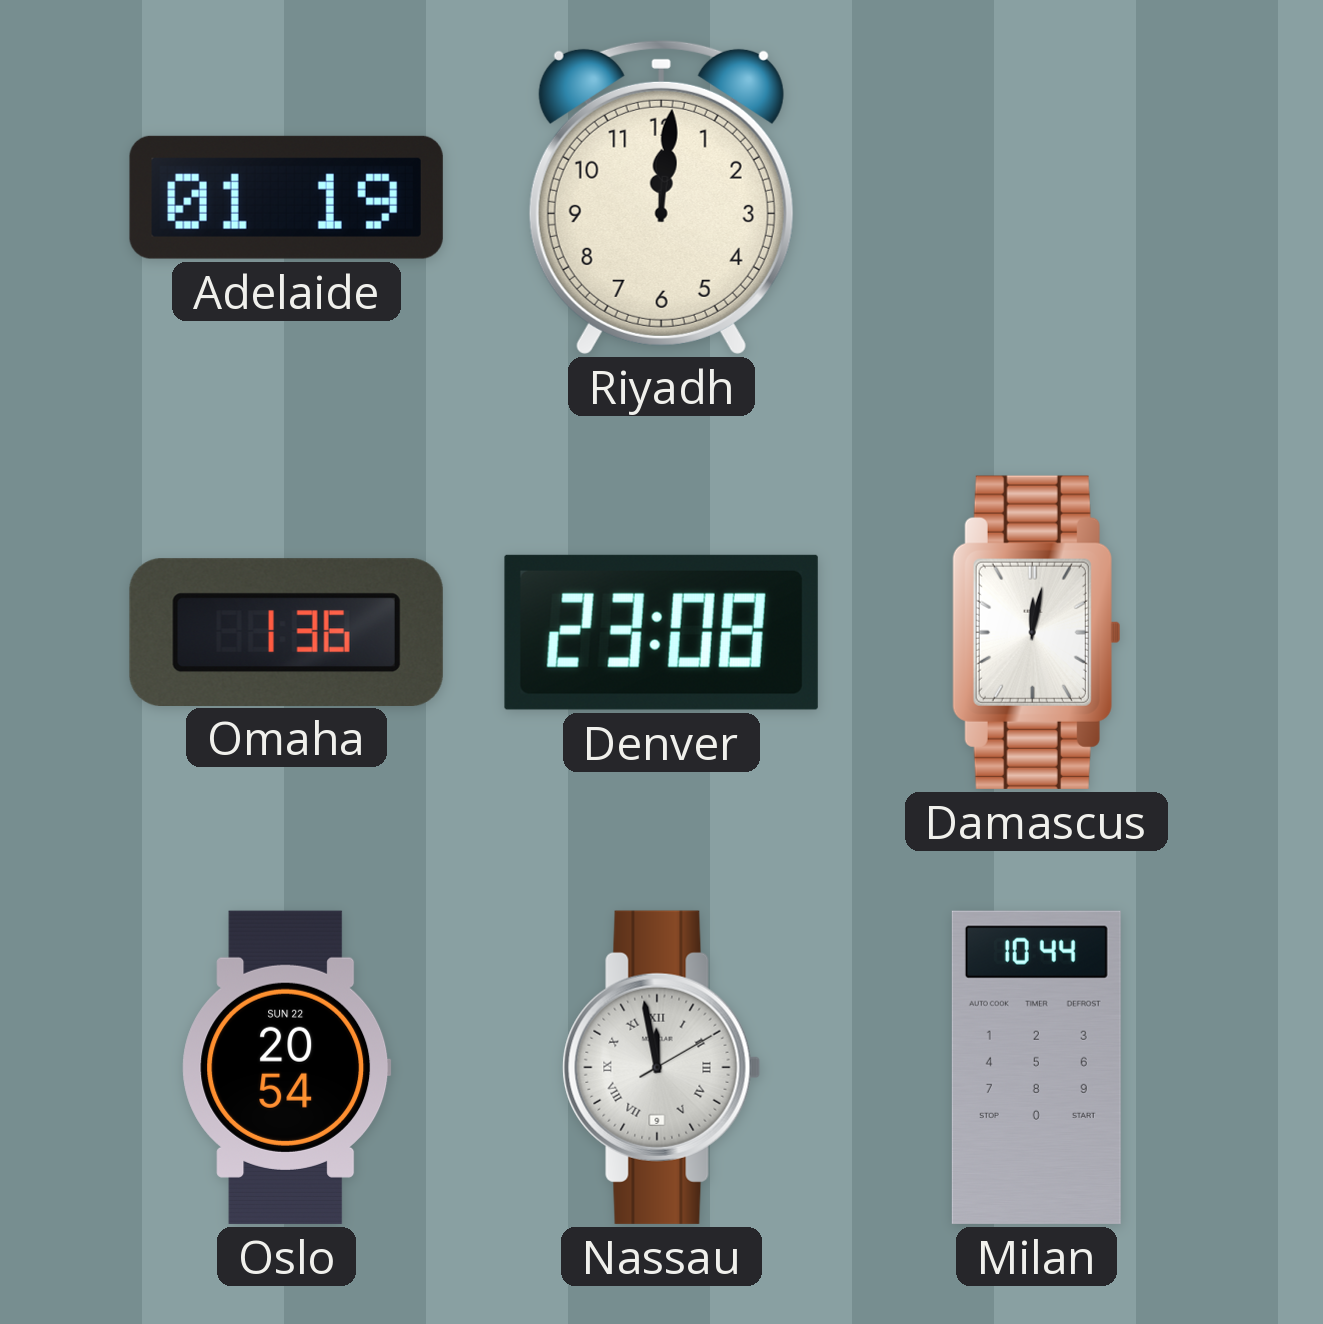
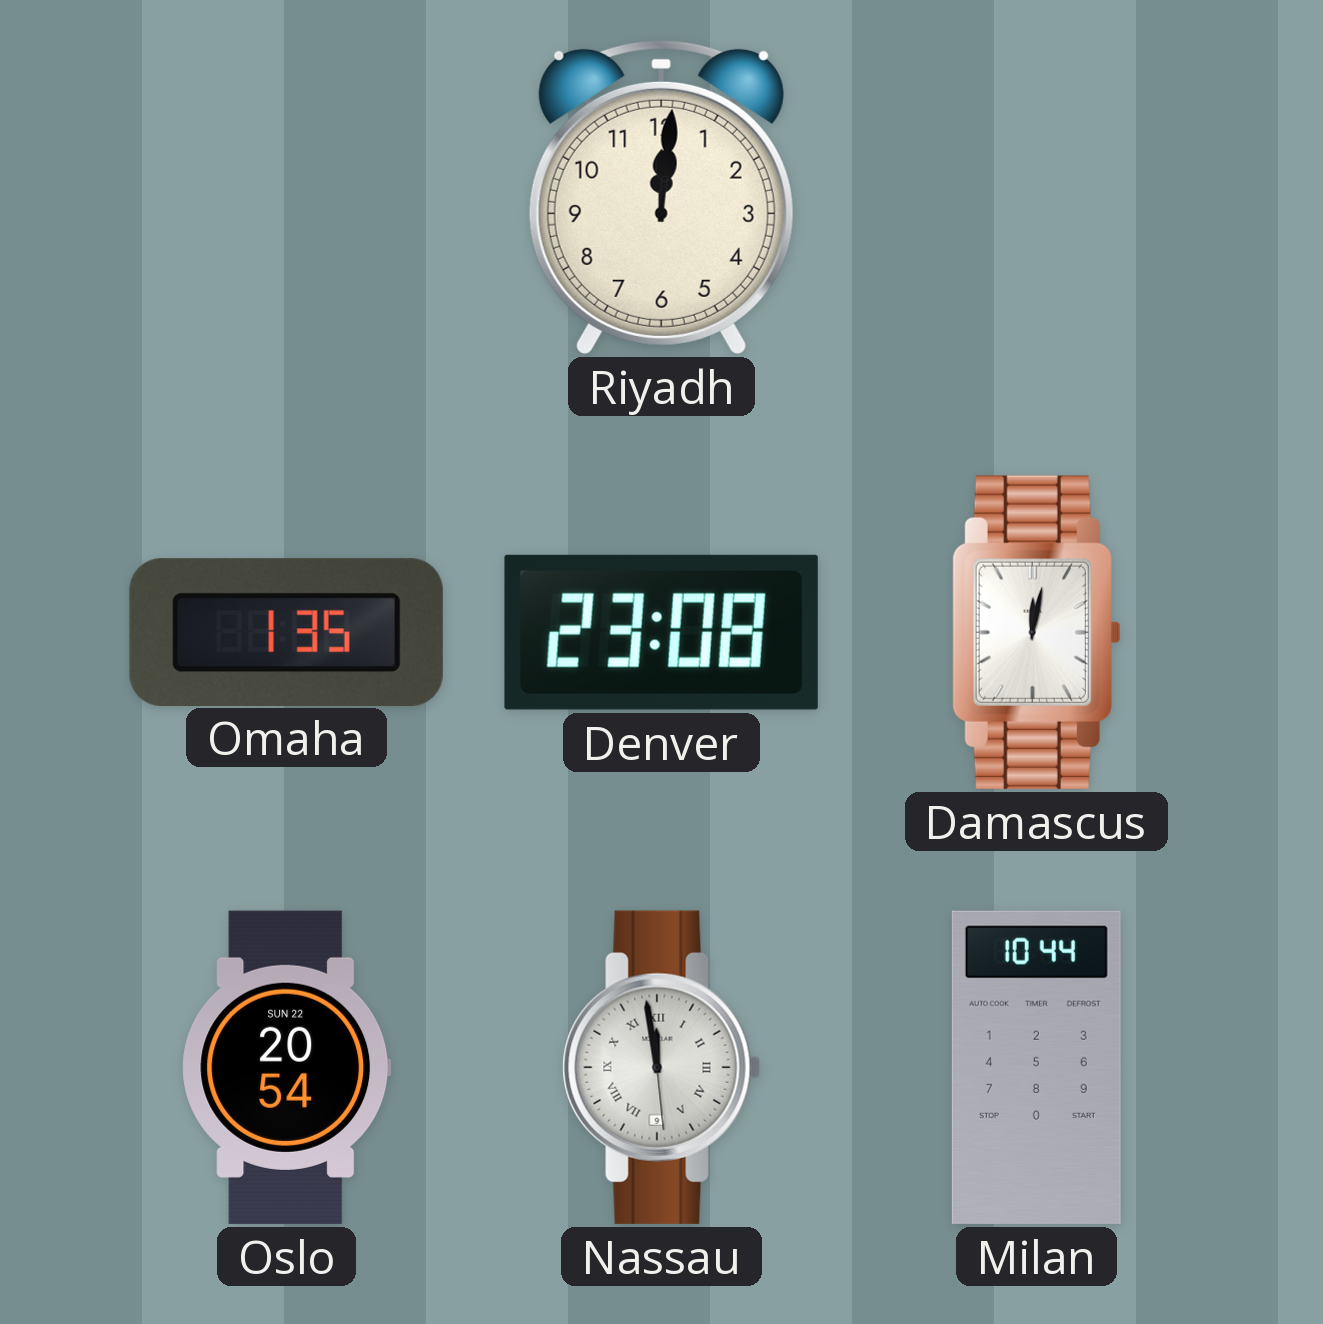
Adelaide: 01:19 -> none (286, 197)
Omaha: 1:36 -> 1:35 (286, 632)
Nassau: 11:58:10 -> 11:58:29 (662, 1067)
